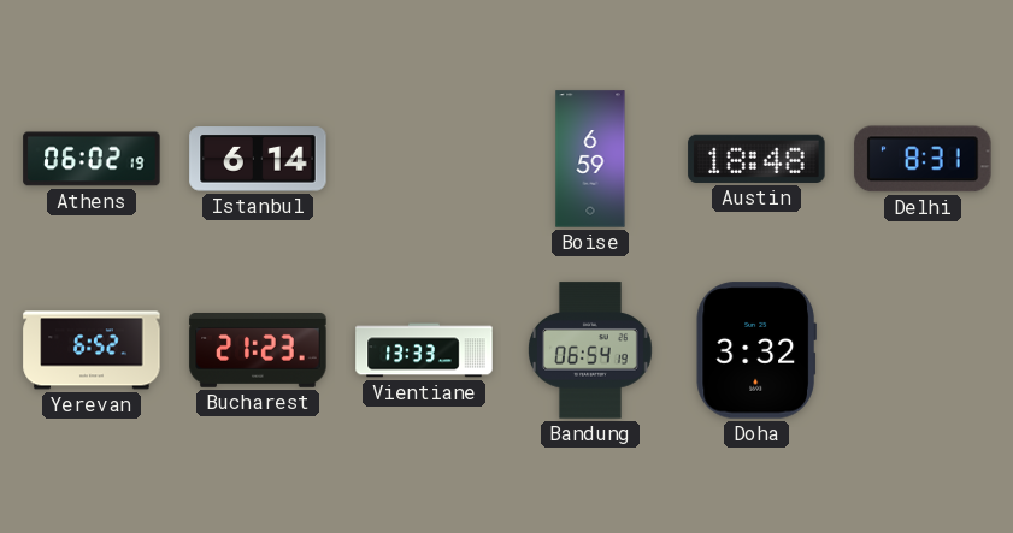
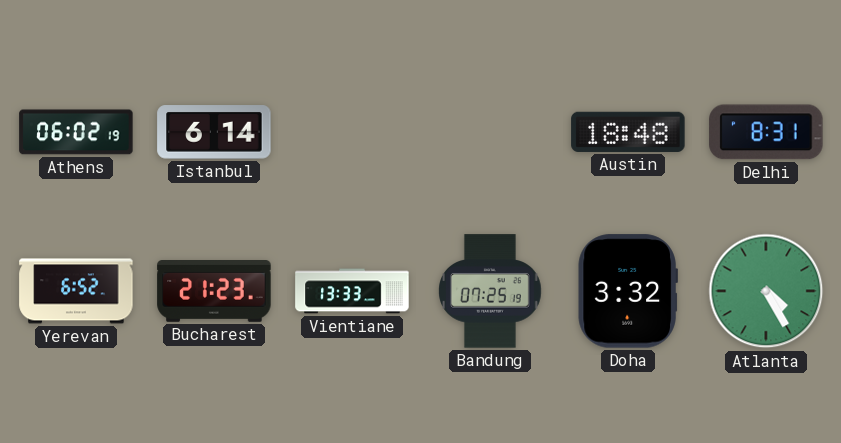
Boise: 6:59 -> none (590, 159)
Bandung: 06:54 -> 07:25 (491, 291)
Atlanta: none -> 4:25 (766, 291)
